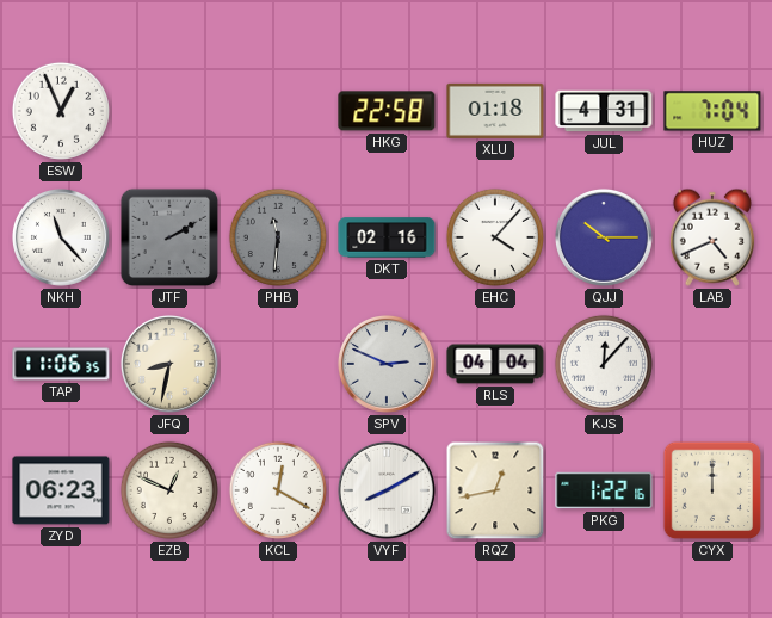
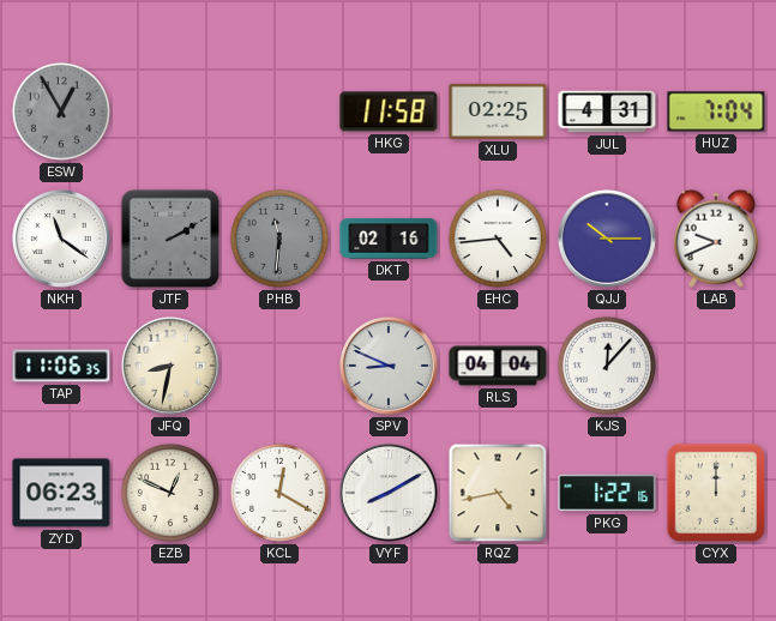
ESW: 12:56 -> 12:55 (61, 111)
ESW dial: white -> grey (61, 111)
HKG: 22:58 -> 11:58 (389, 111)
XLU: 01:18 -> 02:25 (498, 111)
NKH: 11:23 -> 11:21 (61, 239)
EHC: 4:07 -> 4:44 (498, 239)
LAB: 4:41 -> 9:41 (716, 239)
SPV: 2:49 -> 8:49 (389, 366)
RQZ: 12:43 -> 4:43 (498, 493)
